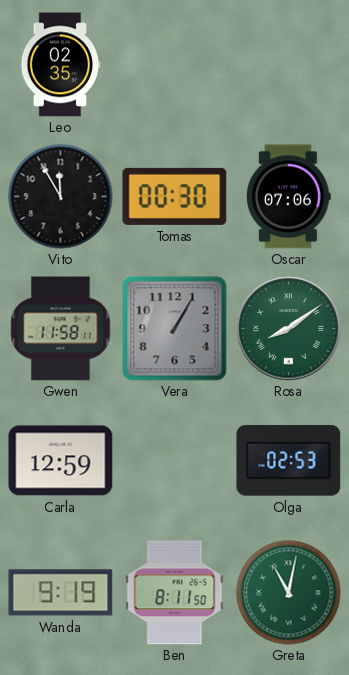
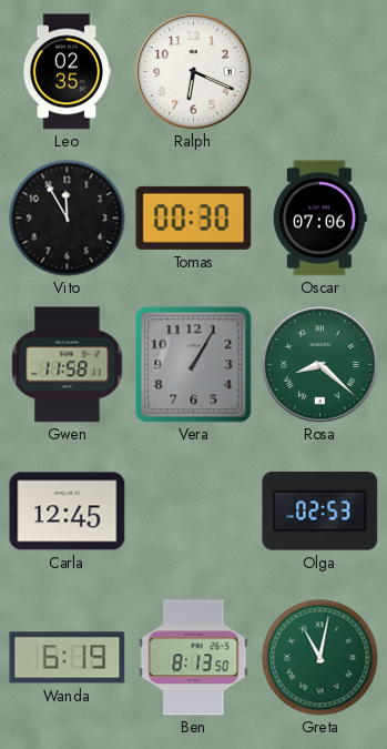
Ralph: none -> 6:19 (194, 72)
Rosa: 8:09 -> 8:22 (320, 365)
Carla: 12:59 -> 12:45 (68, 512)
Wanda: 9:19 -> 6:19 (68, 658)
Ben: 8:11 -> 8:13 (194, 658)
